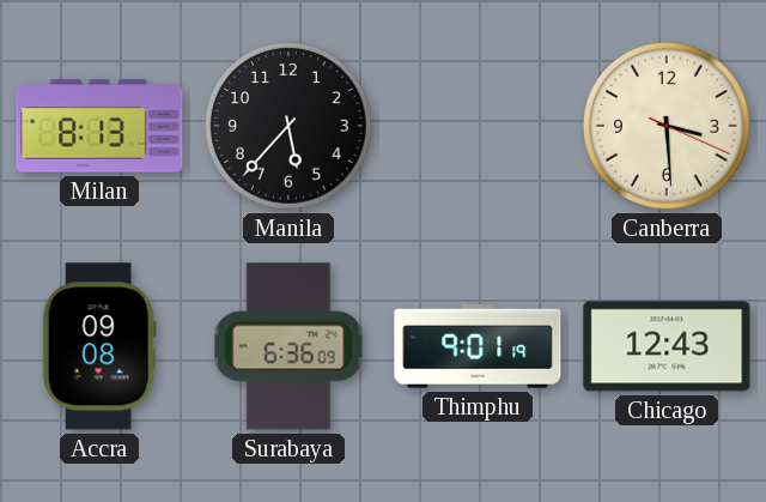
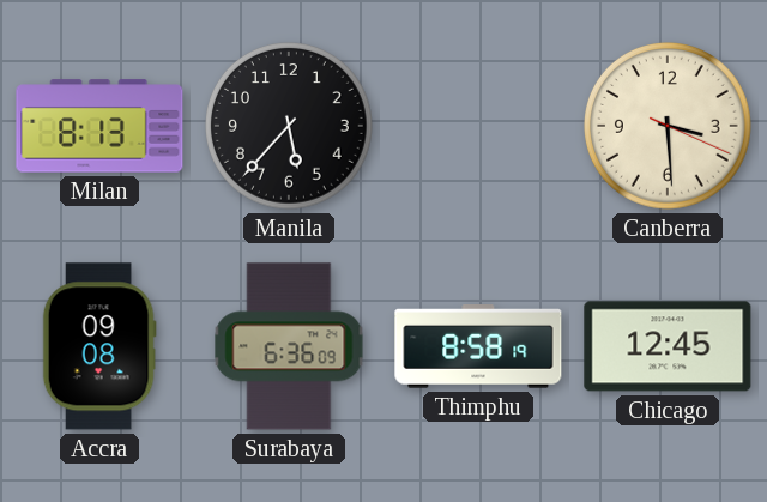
Thimphu: 9:01 -> 8:58 (478, 346)
Chicago: 12:43 -> 12:45 (668, 346)
